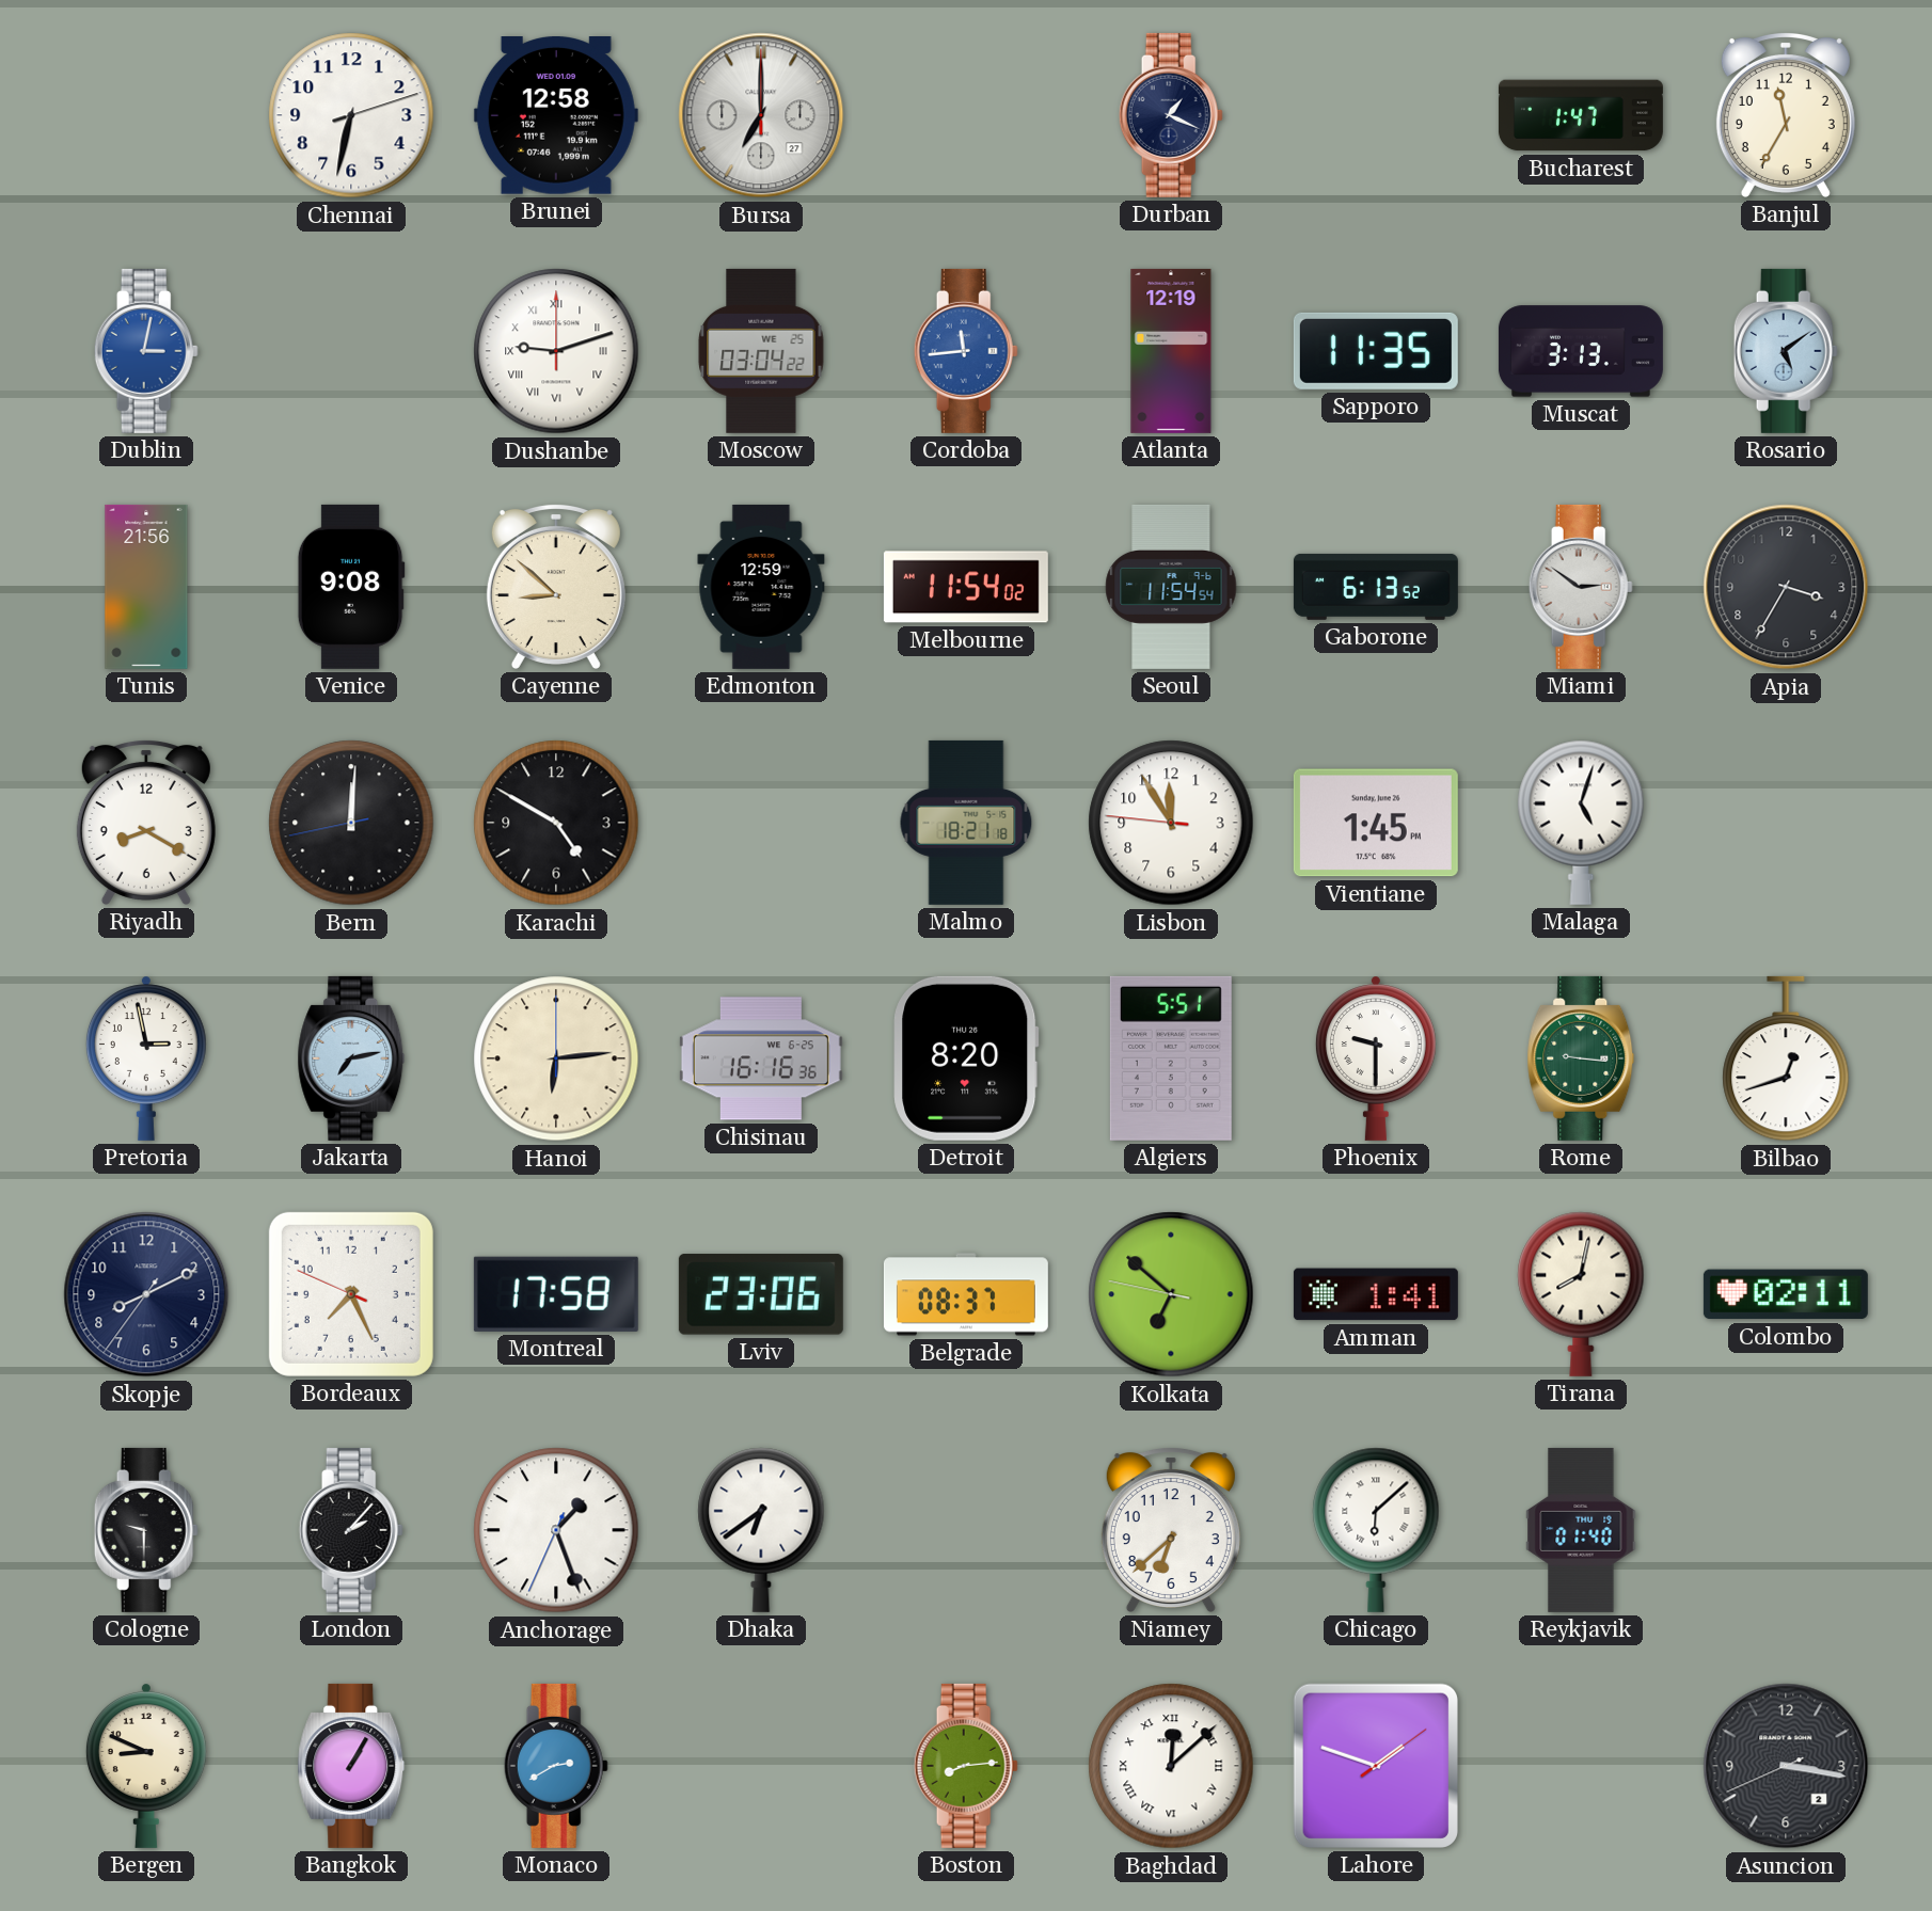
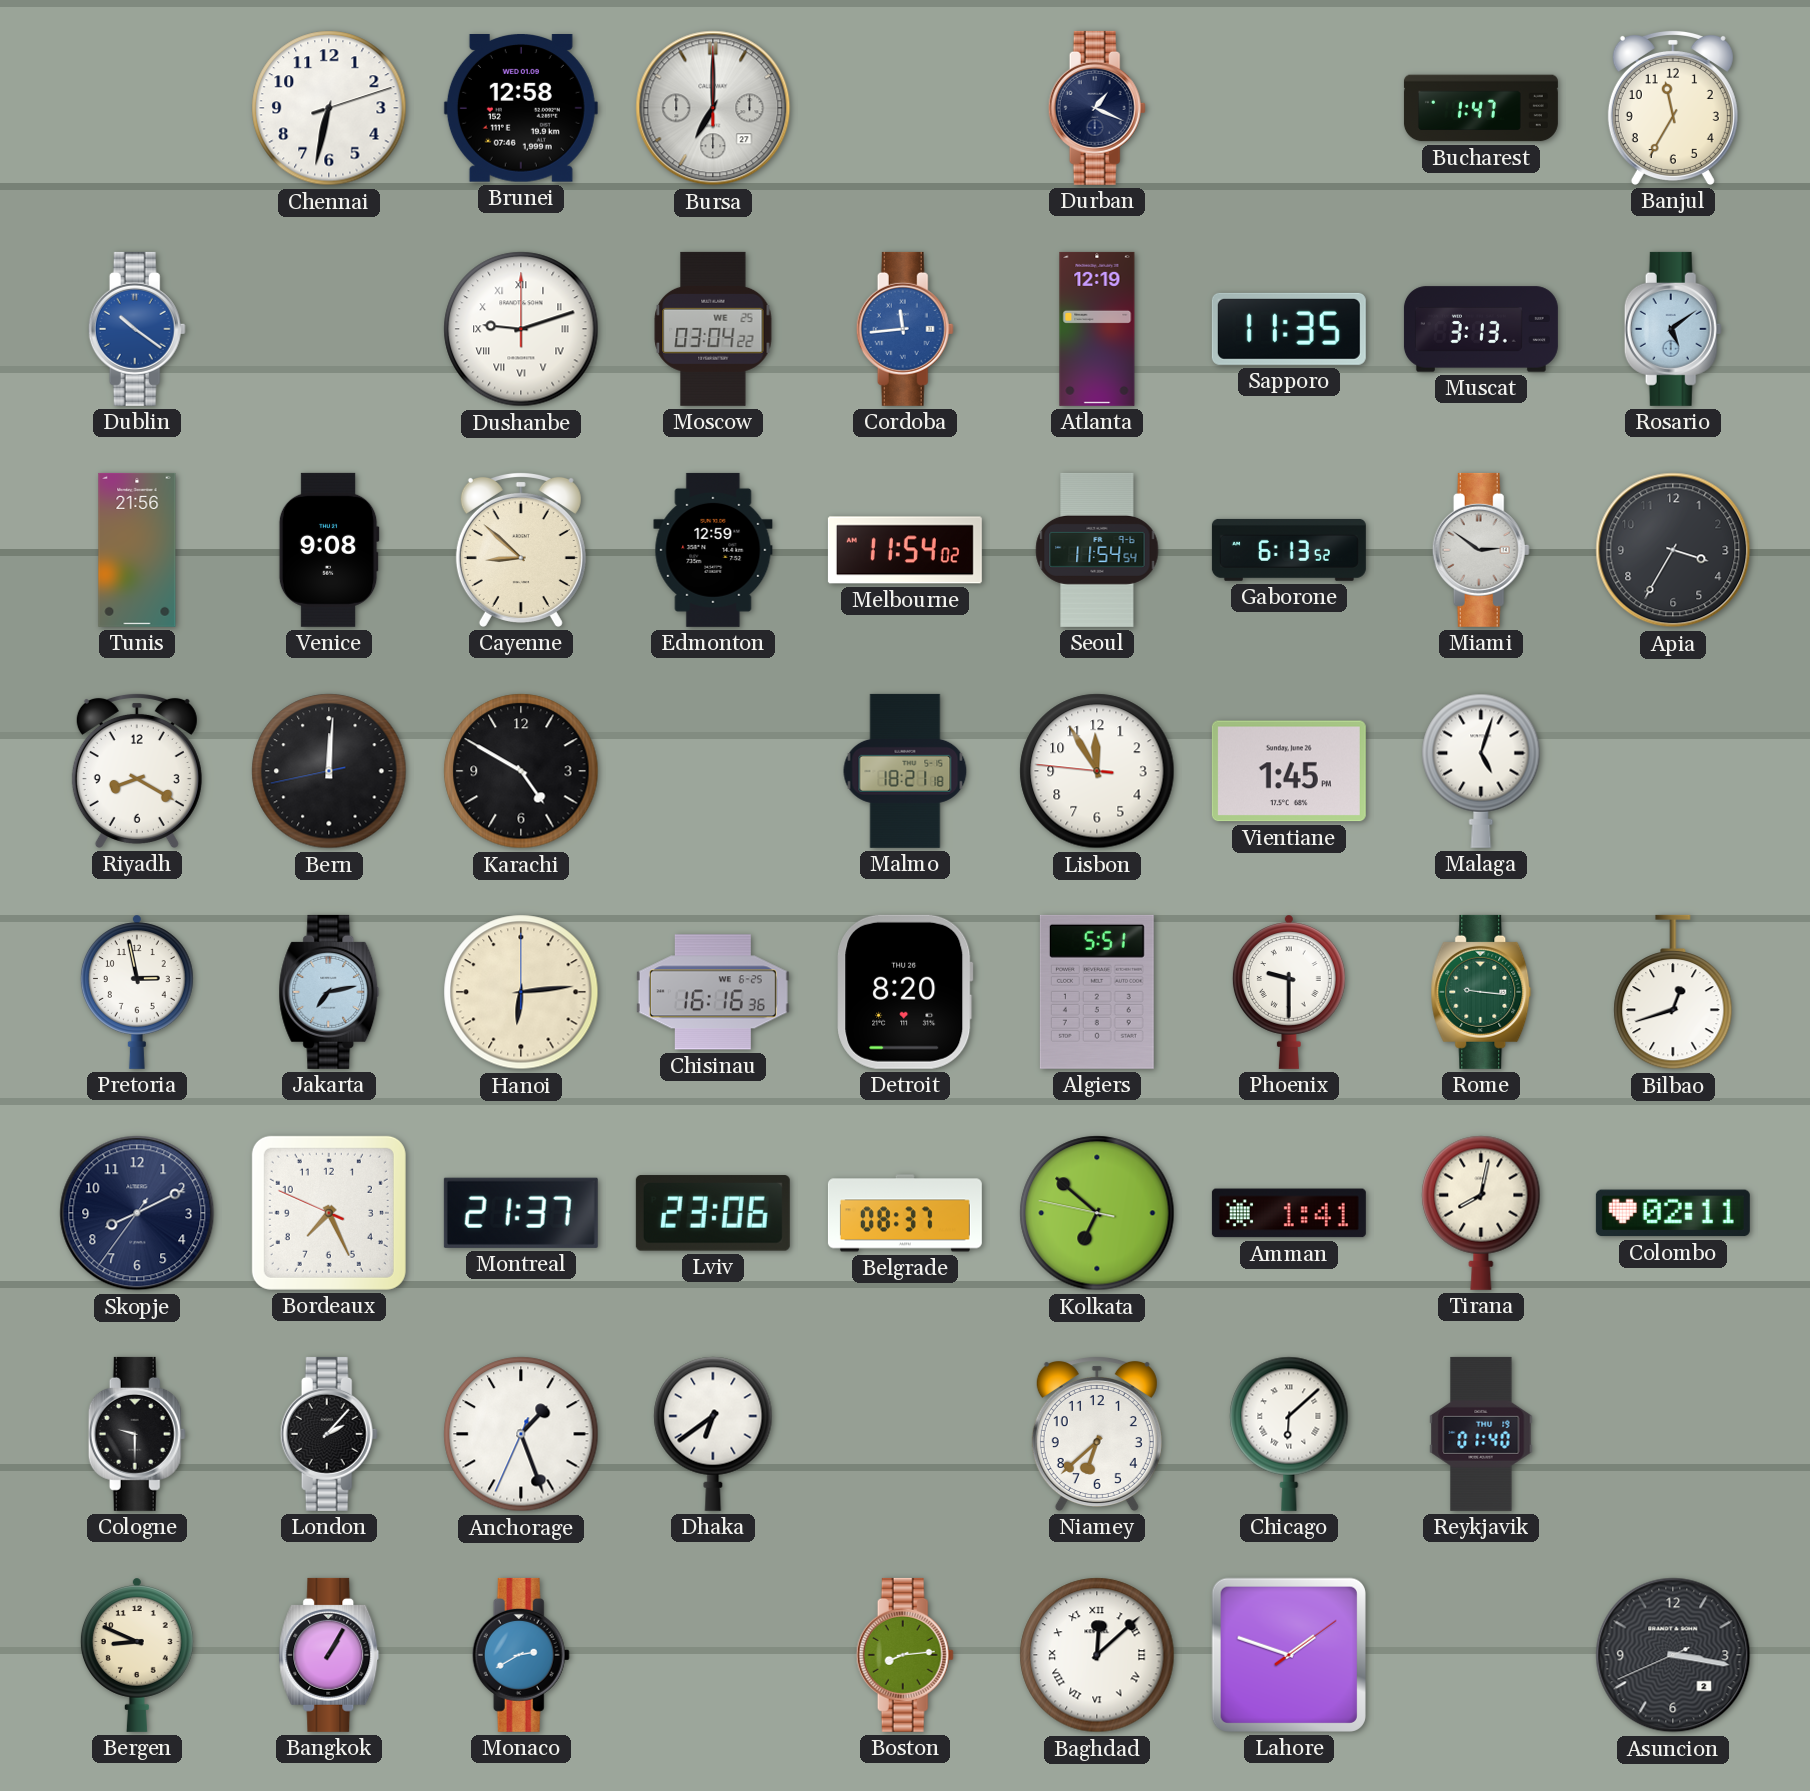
Dublin: 3:02 -> 10:21 (137, 329)
Montreal: 17:58 -> 21:37 (521, 1213)
